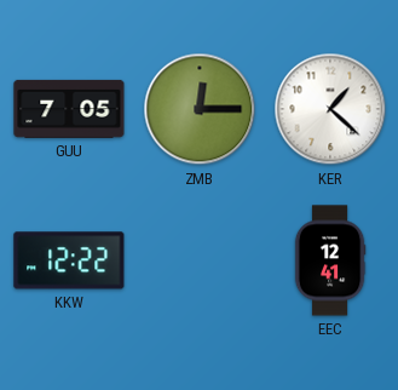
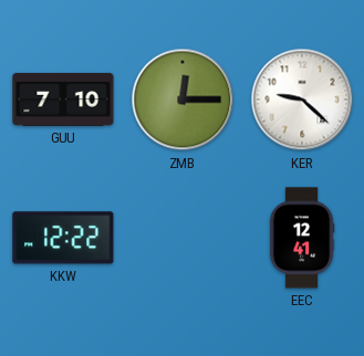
GUU: 7:05 -> 7:10 (63, 100)
KER: 1:22 -> 9:22 (302, 100)
